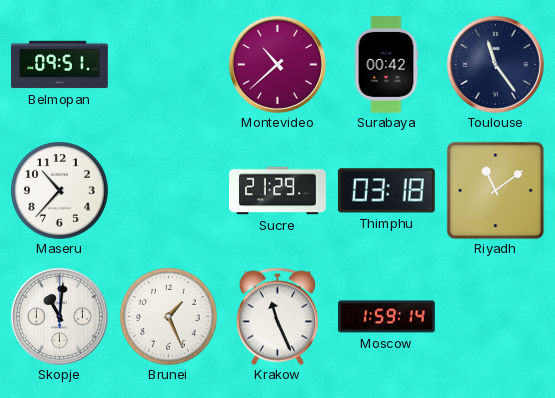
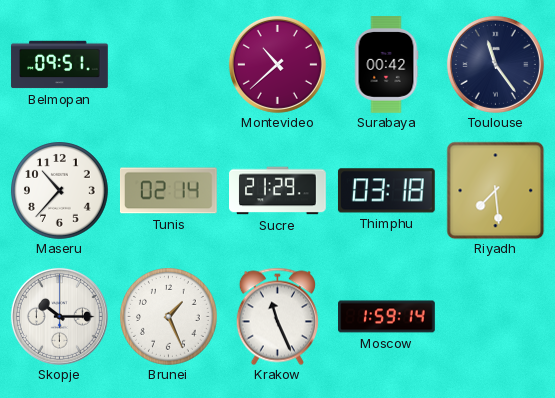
Tunis: none -> 02:14 (169, 191)
Riyadh: 11:09 -> 7:29 (495, 190)
Skopje: 11:01 -> 10:15 (59, 316)
